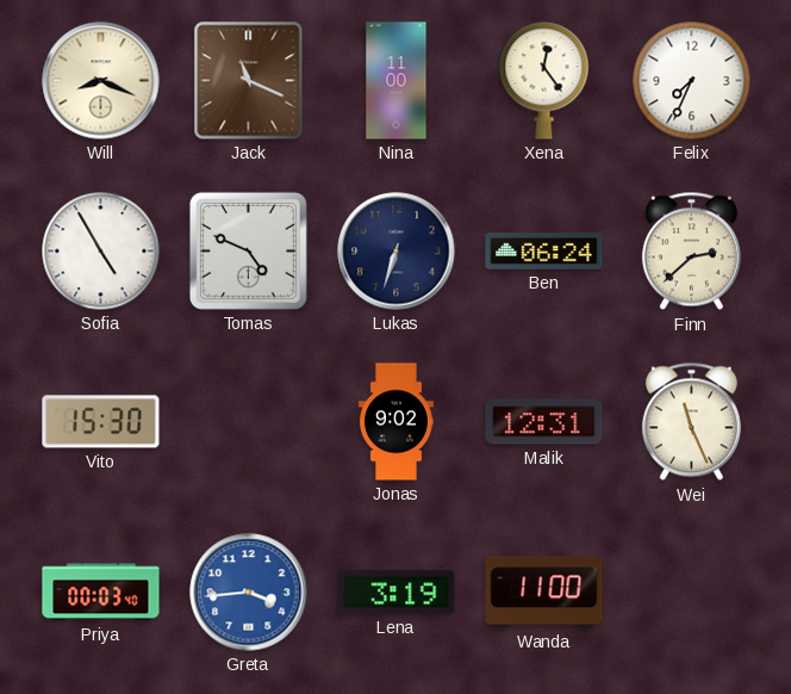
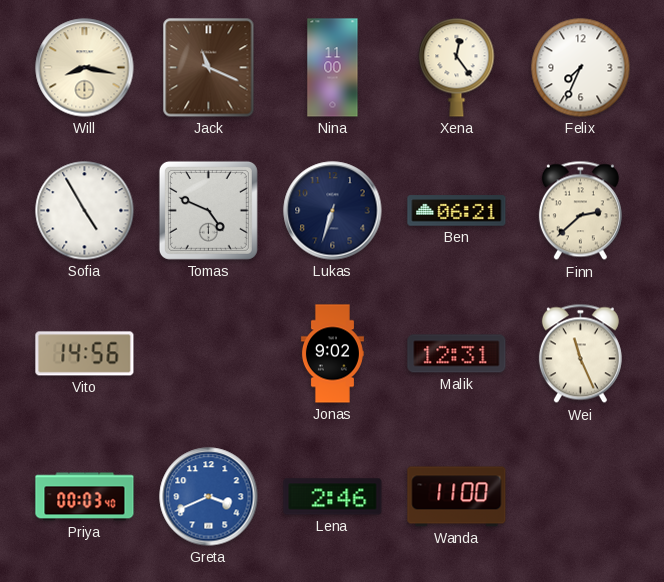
Will: 8:19 -> 8:17 (85, 68)
Ben: 06:24 -> 06:21 (457, 211)
Vito: 15:30 -> 14:56 (85, 354)
Greta: 3:44 -> 3:41 (209, 497)
Lena: 3:19 -> 2:46 (333, 497)
